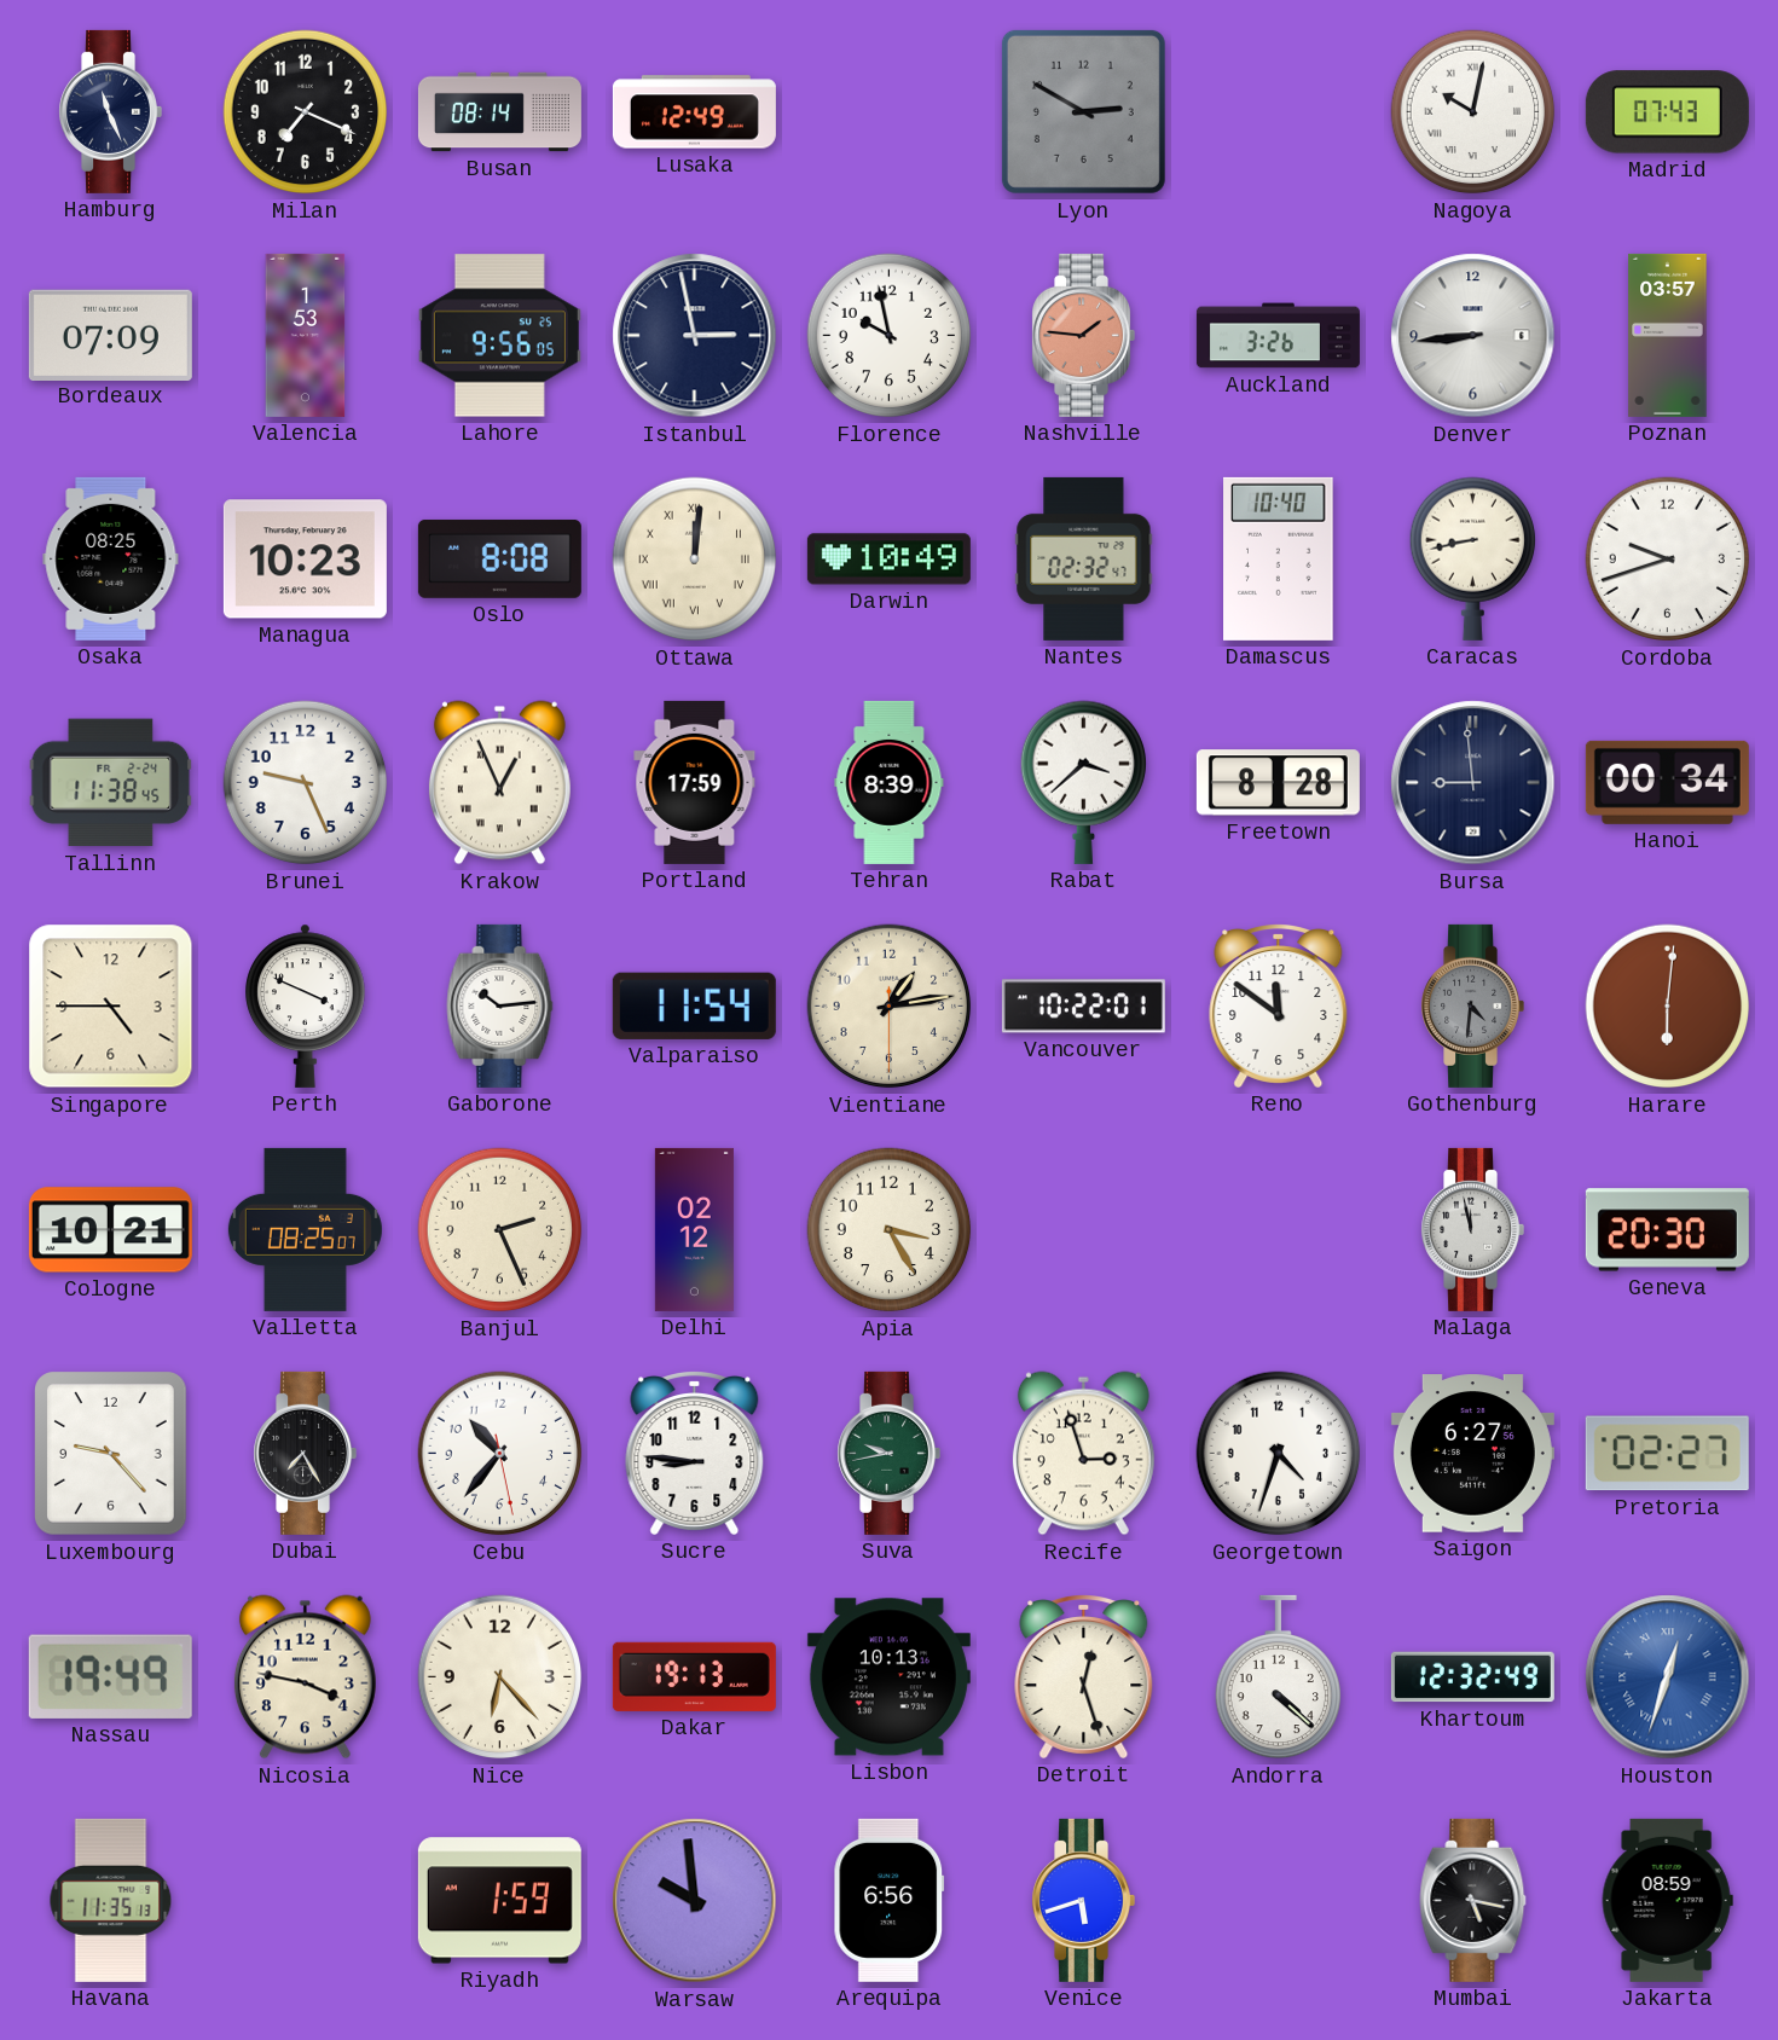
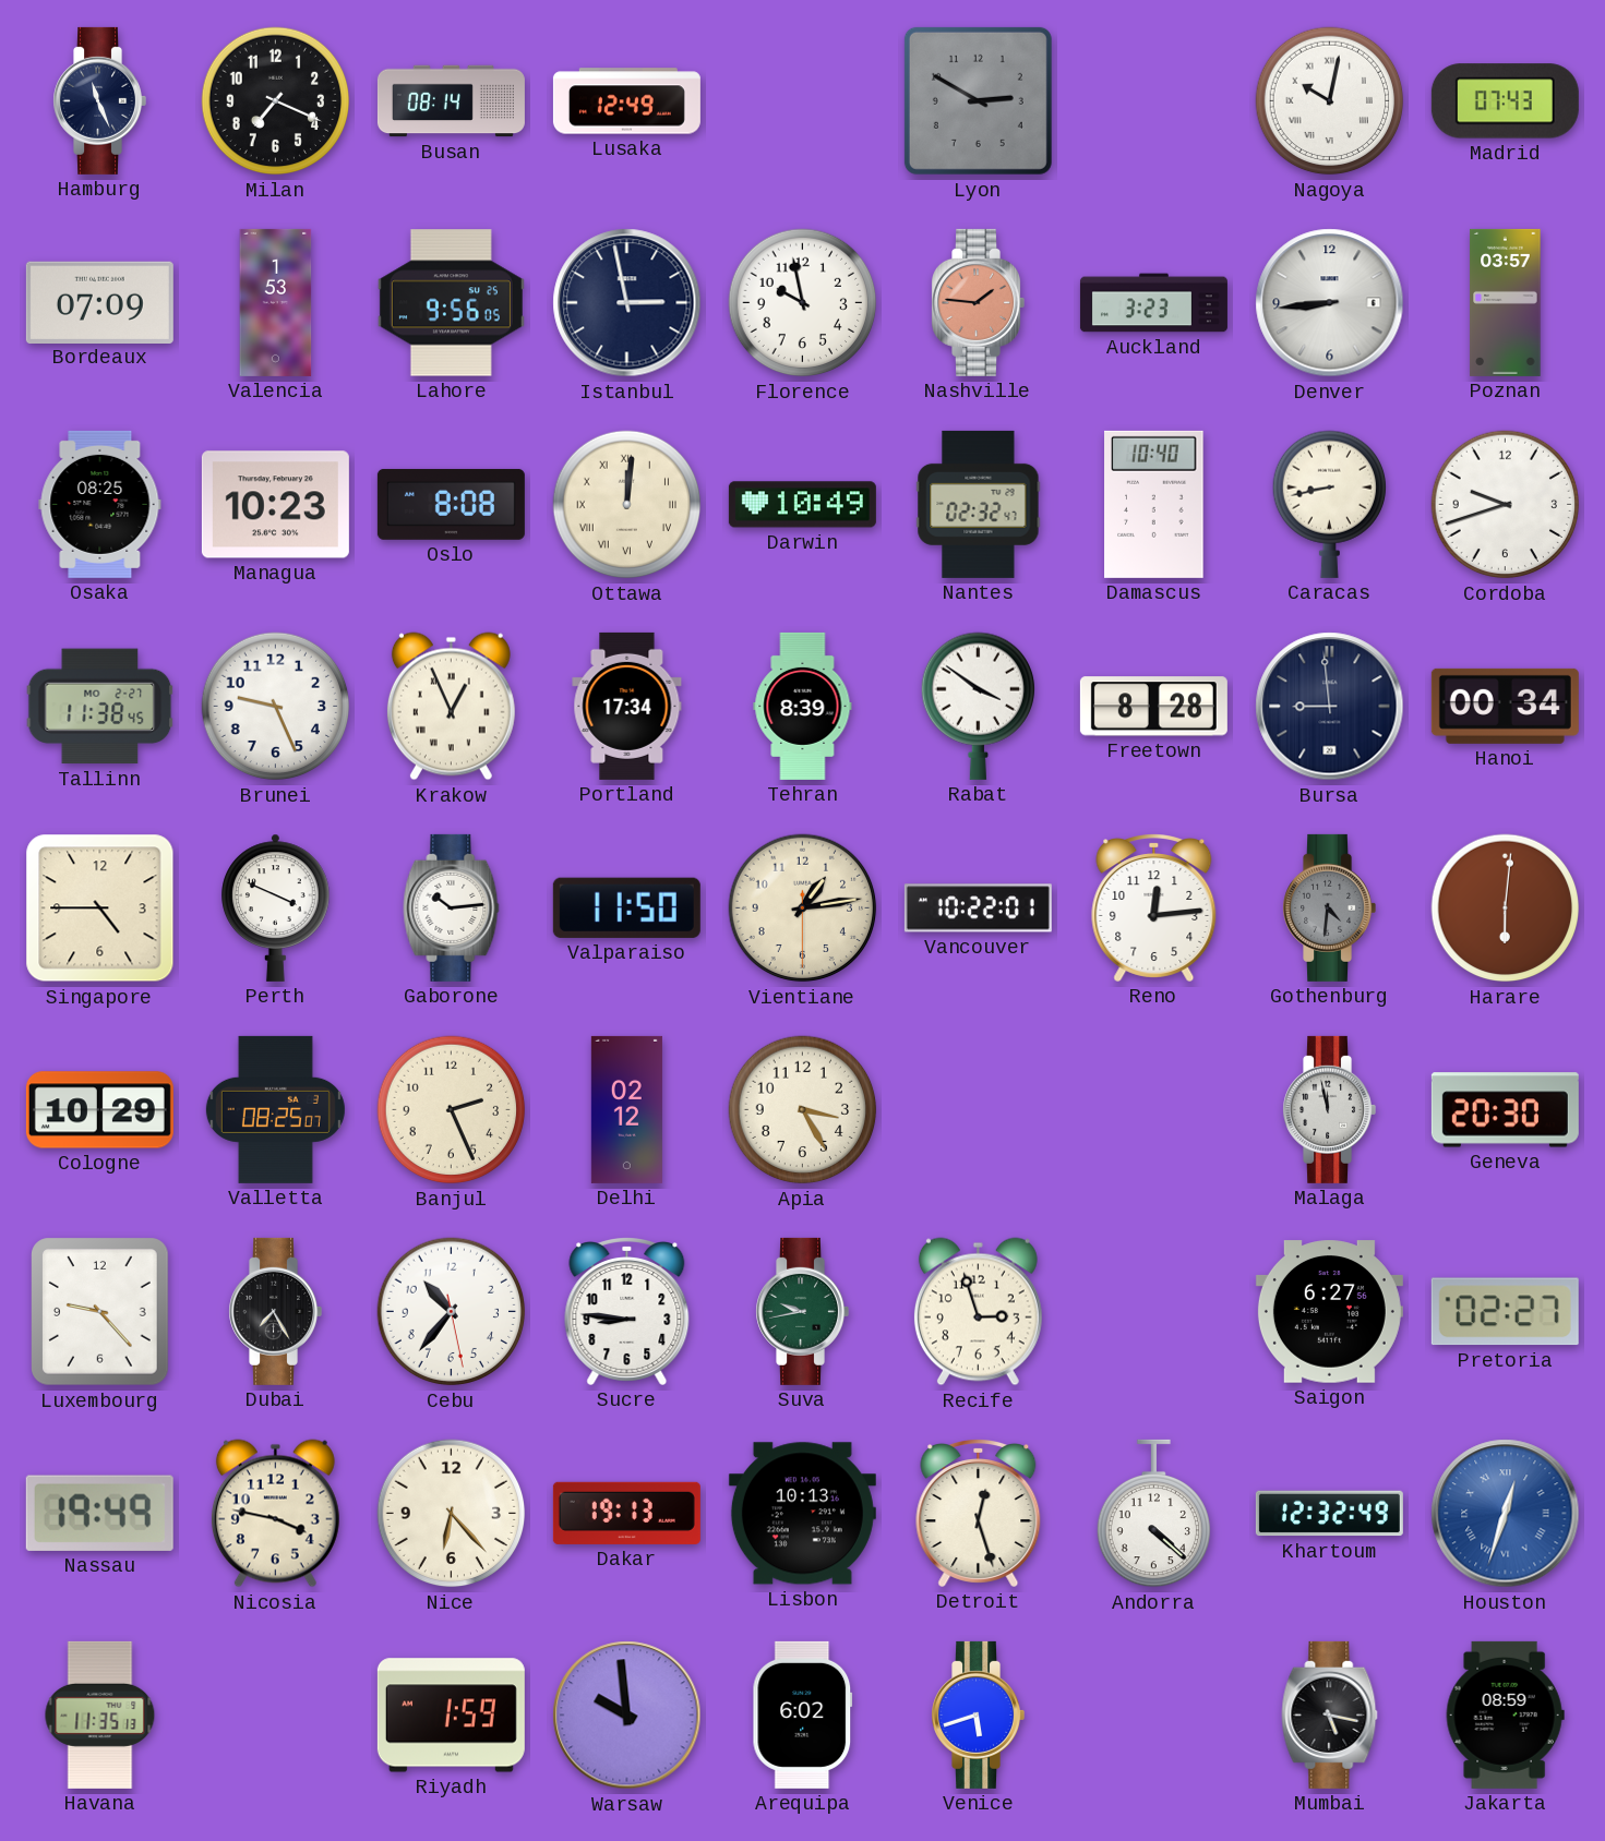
Auckland: 3:26 -> 3:23 (1153, 303)
Tallinn date: FR 2-24 -> MO 2-27 (100, 707)
Portland: 17:59 -> 17:34 (627, 706)
Rabat: 3:38 -> 3:51 (978, 706)
Valparaiso: 11:54 -> 11:50 (626, 907)
Reno: 11:51 -> 12:14 (1154, 909)
Cologne: 10:21 -> 10:29 (99, 1110)
Georgetown: 4:33 -> none (1279, 1454)
Arequipa: 6:56 -> 6:02 (803, 1714)
